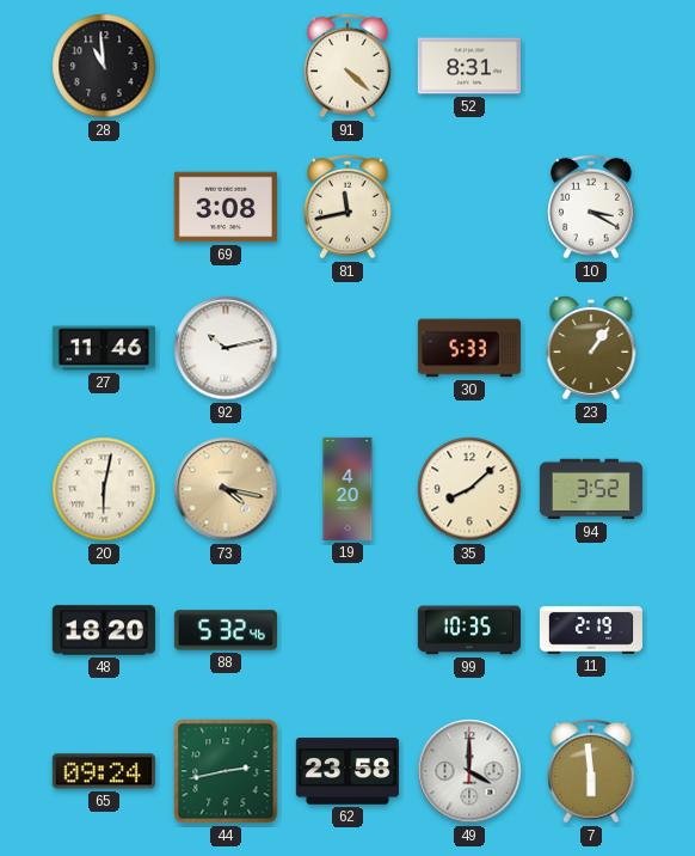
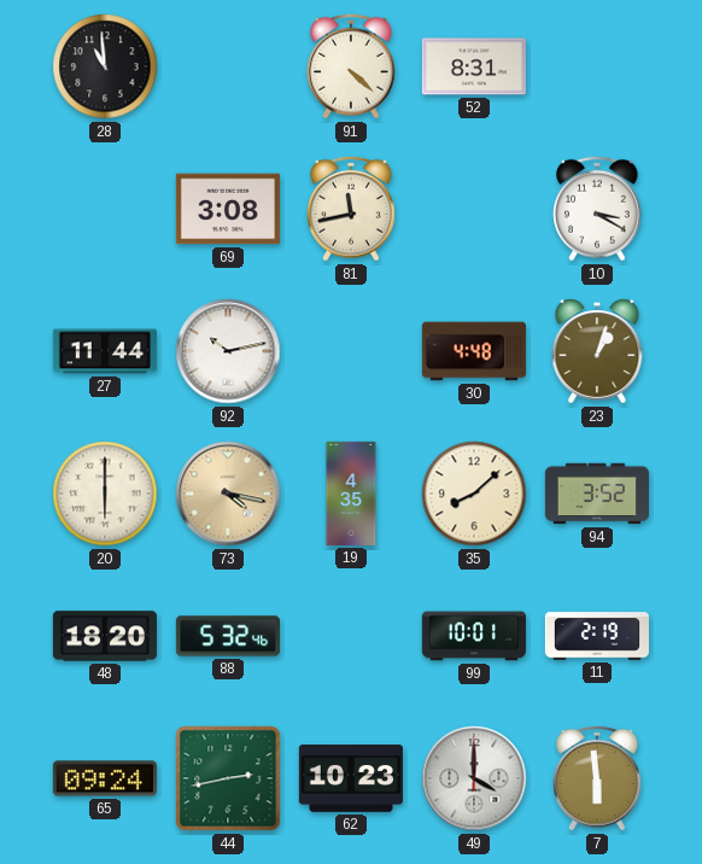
27: 11:46 -> 11:44 (105, 351)
30: 5:33 -> 4:48 (474, 351)
23: 1:06 -> 1:03 (597, 351)
20: 6:02 -> 6:00 (105, 494)
19: 4:20 -> 4:35 (351, 494)
99: 10:35 -> 10:01 (474, 636)
62: 23:58 -> 10:23 (351, 778)
